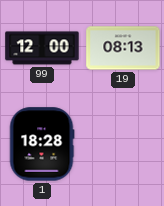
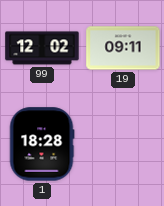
99: 12:00 -> 12:02 (42, 48)
19: 08:13 -> 09:11 (123, 48)
